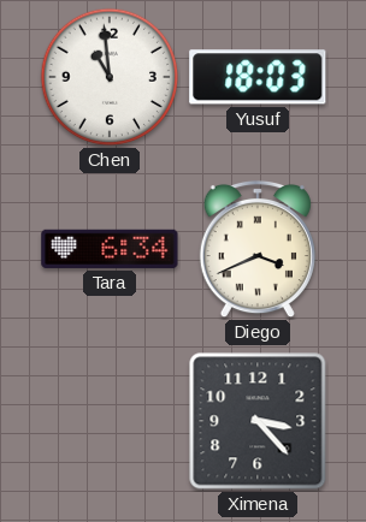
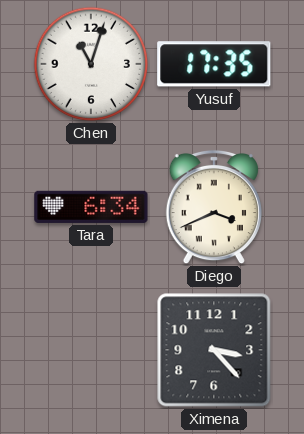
Chen: 10:59 -> 11:03 (91, 64)
Yusuf: 18:03 -> 17:35 (214, 64)
